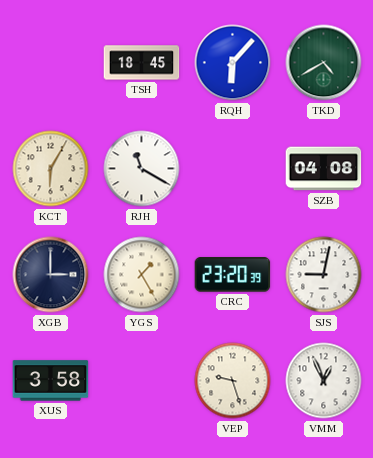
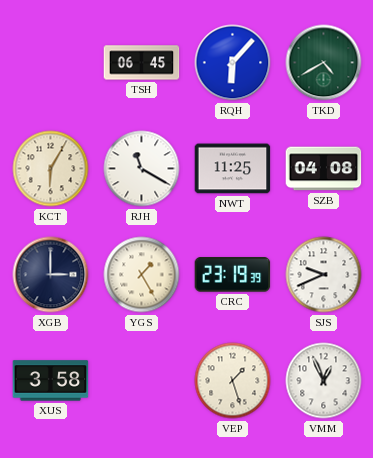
TSH: 18:45 -> 06:45 (142, 63)
NWT: none -> 11:25 (233, 169)
CRC: 23:20 -> 23:19 (233, 275)
SJS: 9:02 -> 9:41 (324, 275)
VEP: 9:27 -> 1:27 (233, 381)
